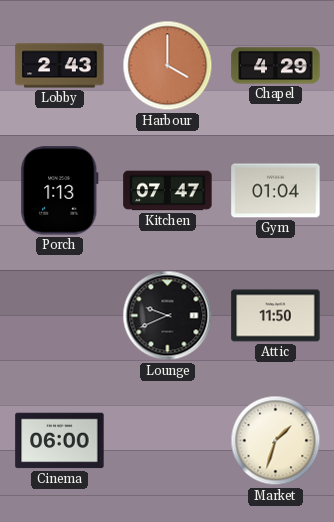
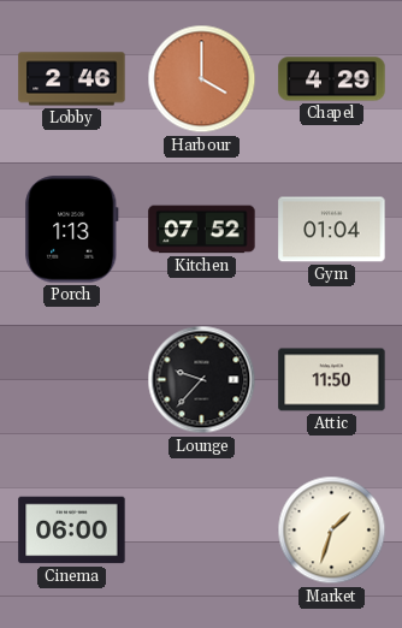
Lobby: 2:43 -> 2:46 (72, 79)
Kitchen: 07:47 -> 07:52 (202, 230)
Lounge: 9:41 -> 9:37 (202, 380)
